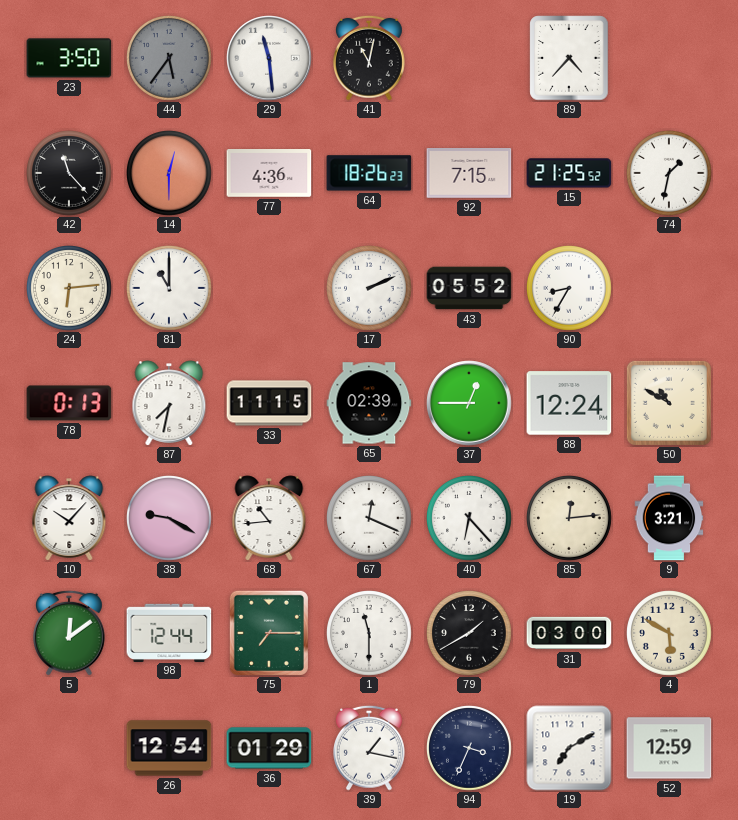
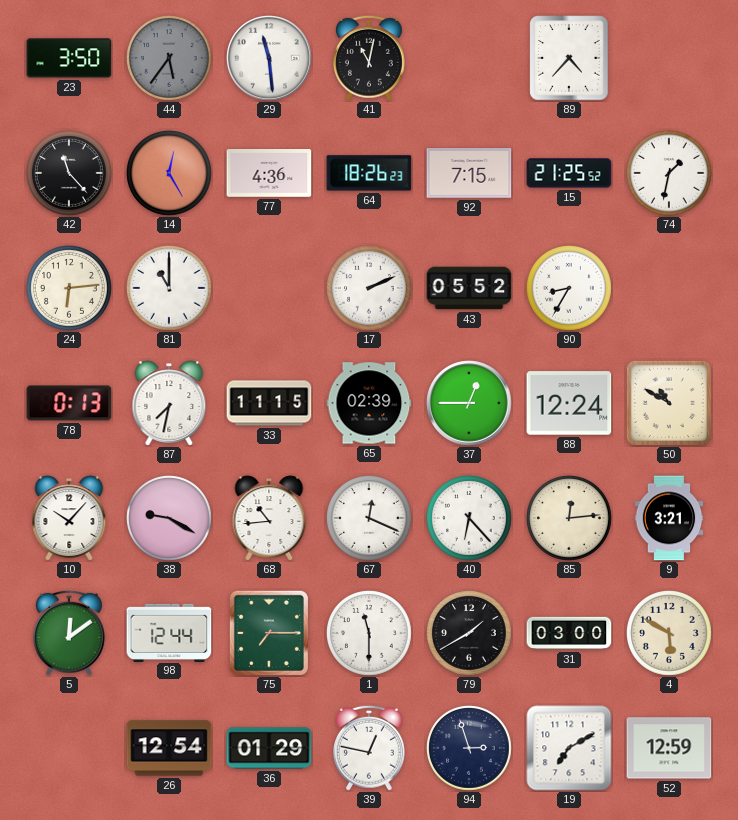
14: 12:30 -> 12:25 (170, 174)
39: 1:17 -> 12:47 (370, 748)
94: 3:34 -> 2:57 (470, 749)
